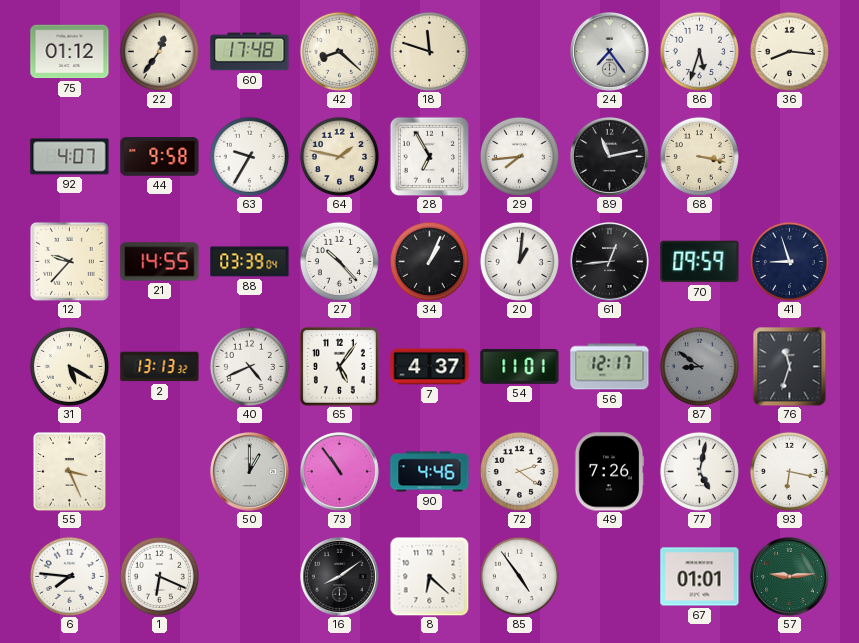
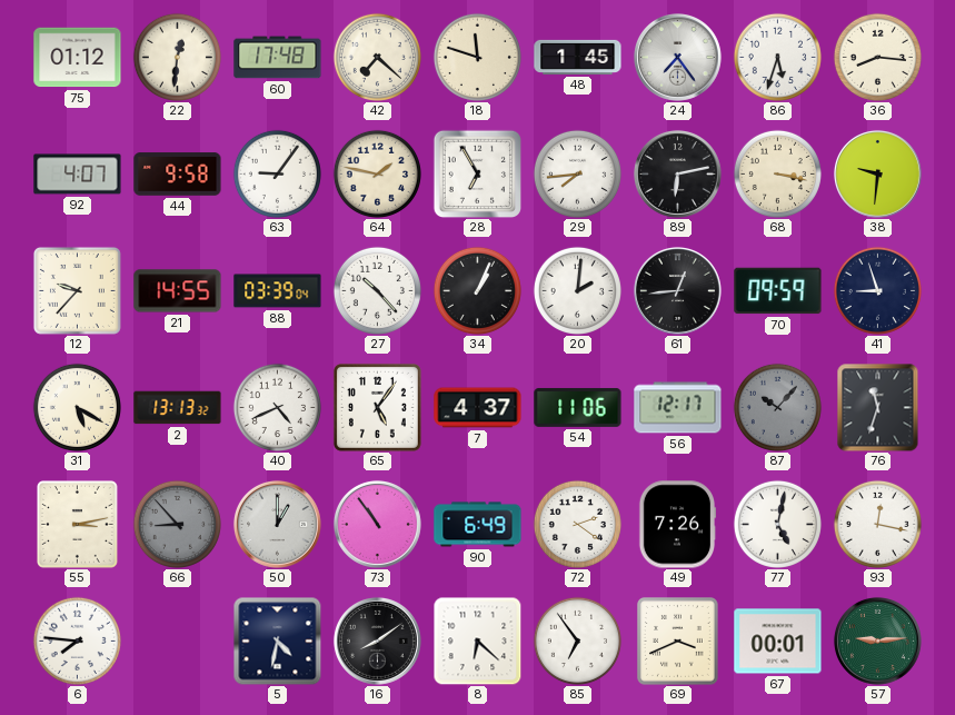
22: 12:36 -> 12:31 (177, 57)
42: 8:22 -> 7:22 (377, 57)
48: none -> 1:45 (578, 57)
63: 9:35 -> 9:06 (277, 173)
89: 11:13 -> 6:13 (677, 173)
38: none -> 9:31 (877, 173)
20: 1:01 -> 2:01 (577, 290)
54: 11:01 -> 11:06 (578, 407)
87: 8:51 -> 10:07 (777, 407)
55: 3:26 -> 3:13 (78, 525)
66: none -> 8:53 (177, 524)
90: 4:46 -> 6:49 (478, 525)
93: 6:17 -> 12:17 (877, 524)
1: 6:19 -> none (159, 576)
5: none -> 4:32 (277, 640)
85: 4:54 -> 6:54 (577, 640)
69: none -> 3:41 (678, 642)
67: 01:01 -> 00:01 (778, 642)
